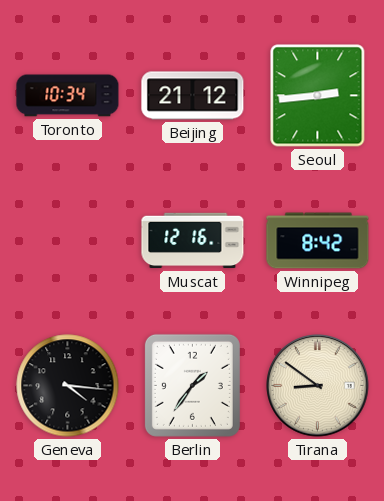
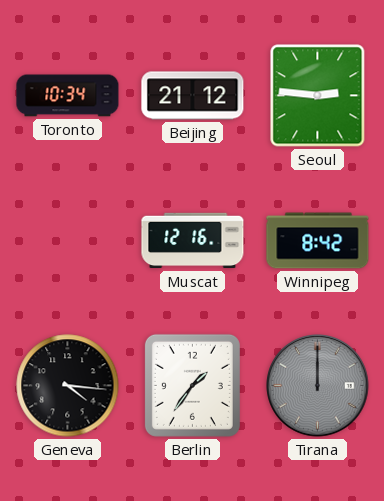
Seoul: 2:44 -> 2:46 (318, 96)
Tirana: 8:51 -> 12:00 (318, 386)
Tirana dial: cream -> grey (318, 386)
